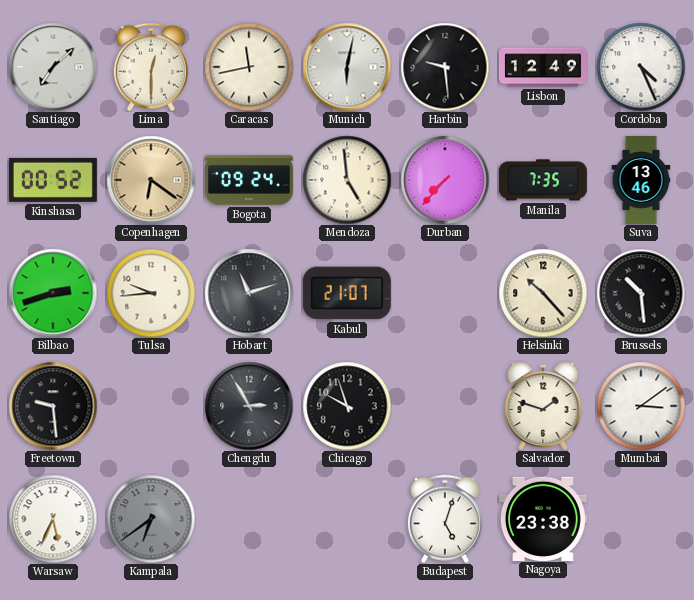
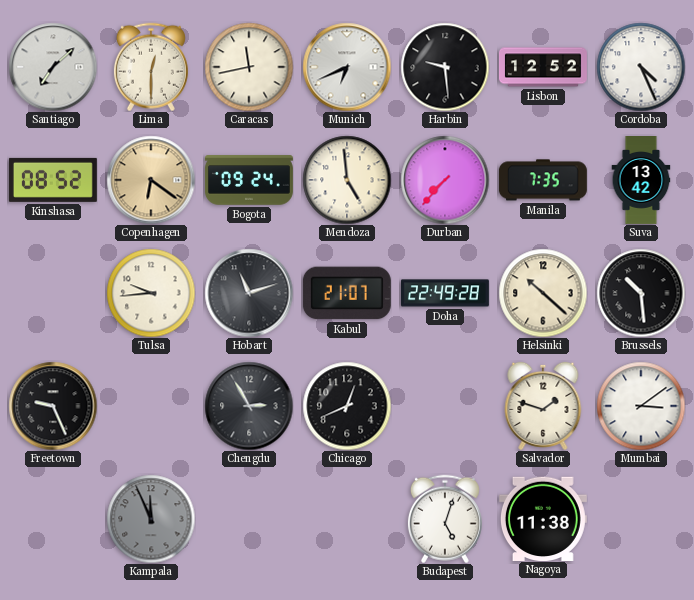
Munich: 6:02 -> 6:41 (347, 67)
Lisbon: 12:49 -> 12:52 (543, 67)
Kinshasa: 00:52 -> 08:52 (53, 180)
Suva: 13:46 -> 13:42 (641, 181)
Bilbao: 2:42 -> none (53, 293)
Doha: none -> 22:49 (445, 293)
Helsinki: 10:23 -> 10:22 (543, 293)
Freetown: 9:29 -> 9:26 (53, 406)
Chicago: 9:57 -> 12:41 (347, 406)
Warsaw: 5:34 -> none (53, 519)
Kampala: 6:39 -> 11:56 (151, 519)
Nagoya: 23:38 -> 11:38 (543, 518)
